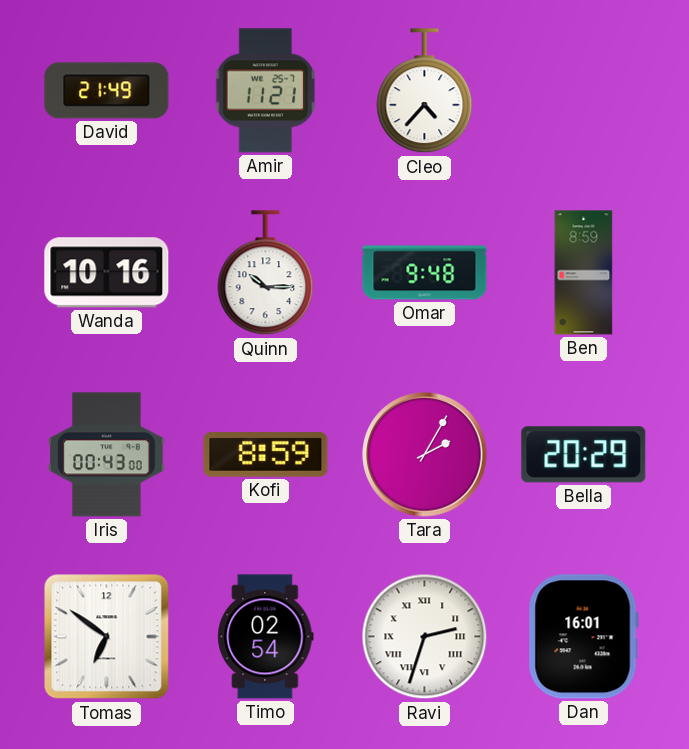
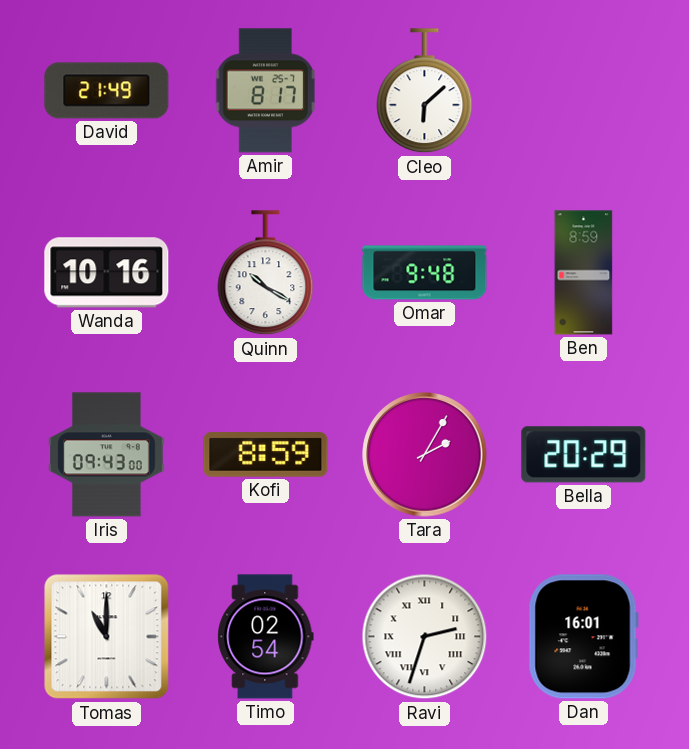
Amir: 11:21 -> 8:17 (265, 91)
Cleo: 4:37 -> 6:08 (425, 91)
Quinn: 10:15 -> 10:20 (266, 273)
Iris: 00:43 -> 09:43 (107, 455)
Tomas: 6:51 -> 11:00 (107, 637)
